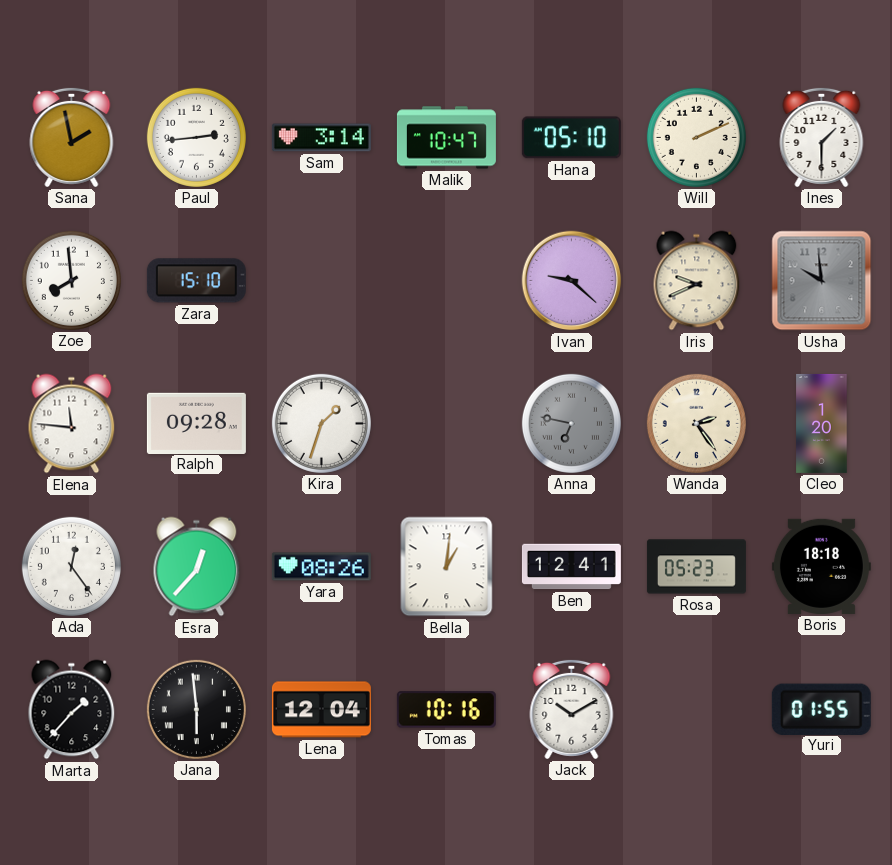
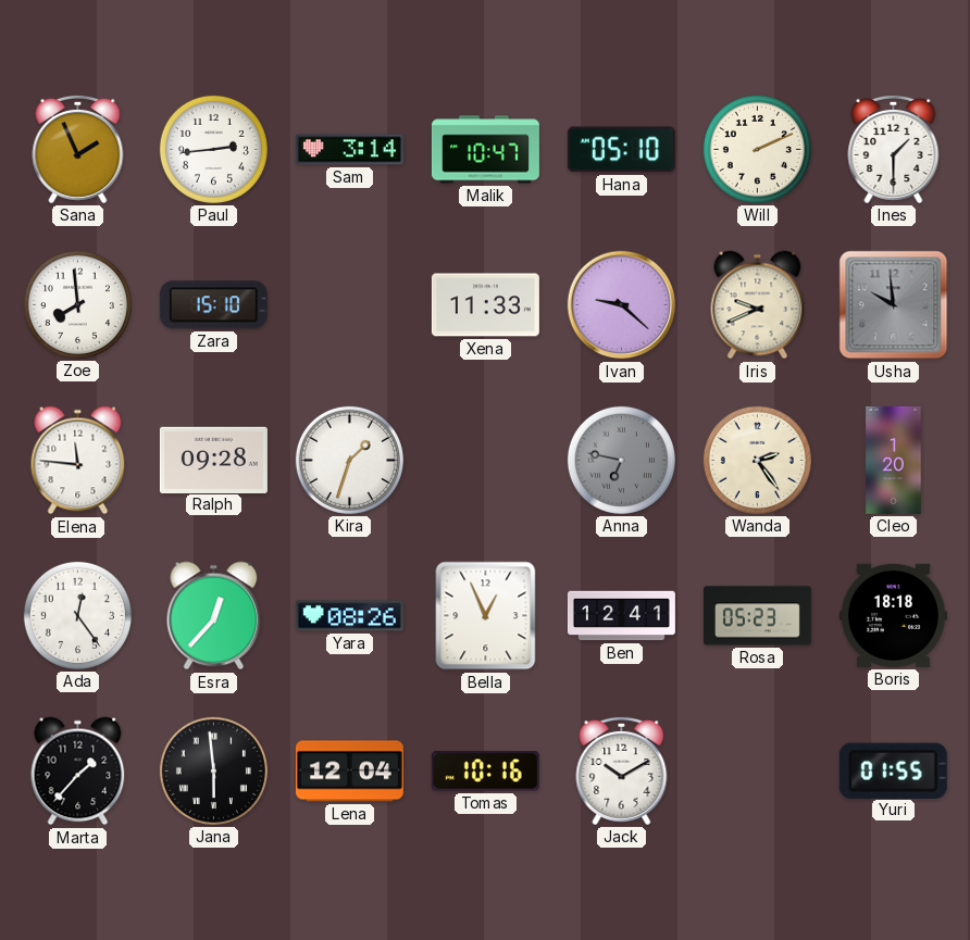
Sana: 1:58 -> 1:56 (78, 149)
Xena: none -> 11:33 (485, 305)
Bella: 1:01 -> 12:56 (486, 616)
